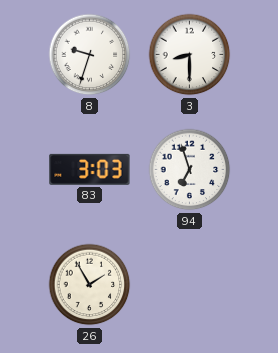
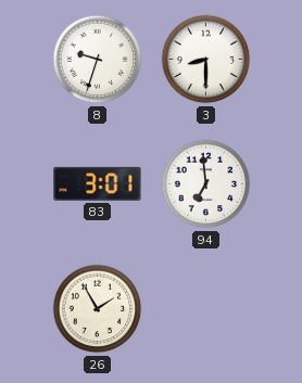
83: 3:03 -> 3:01 (98, 183)
94: 6:57 -> 6:59 (206, 184)
